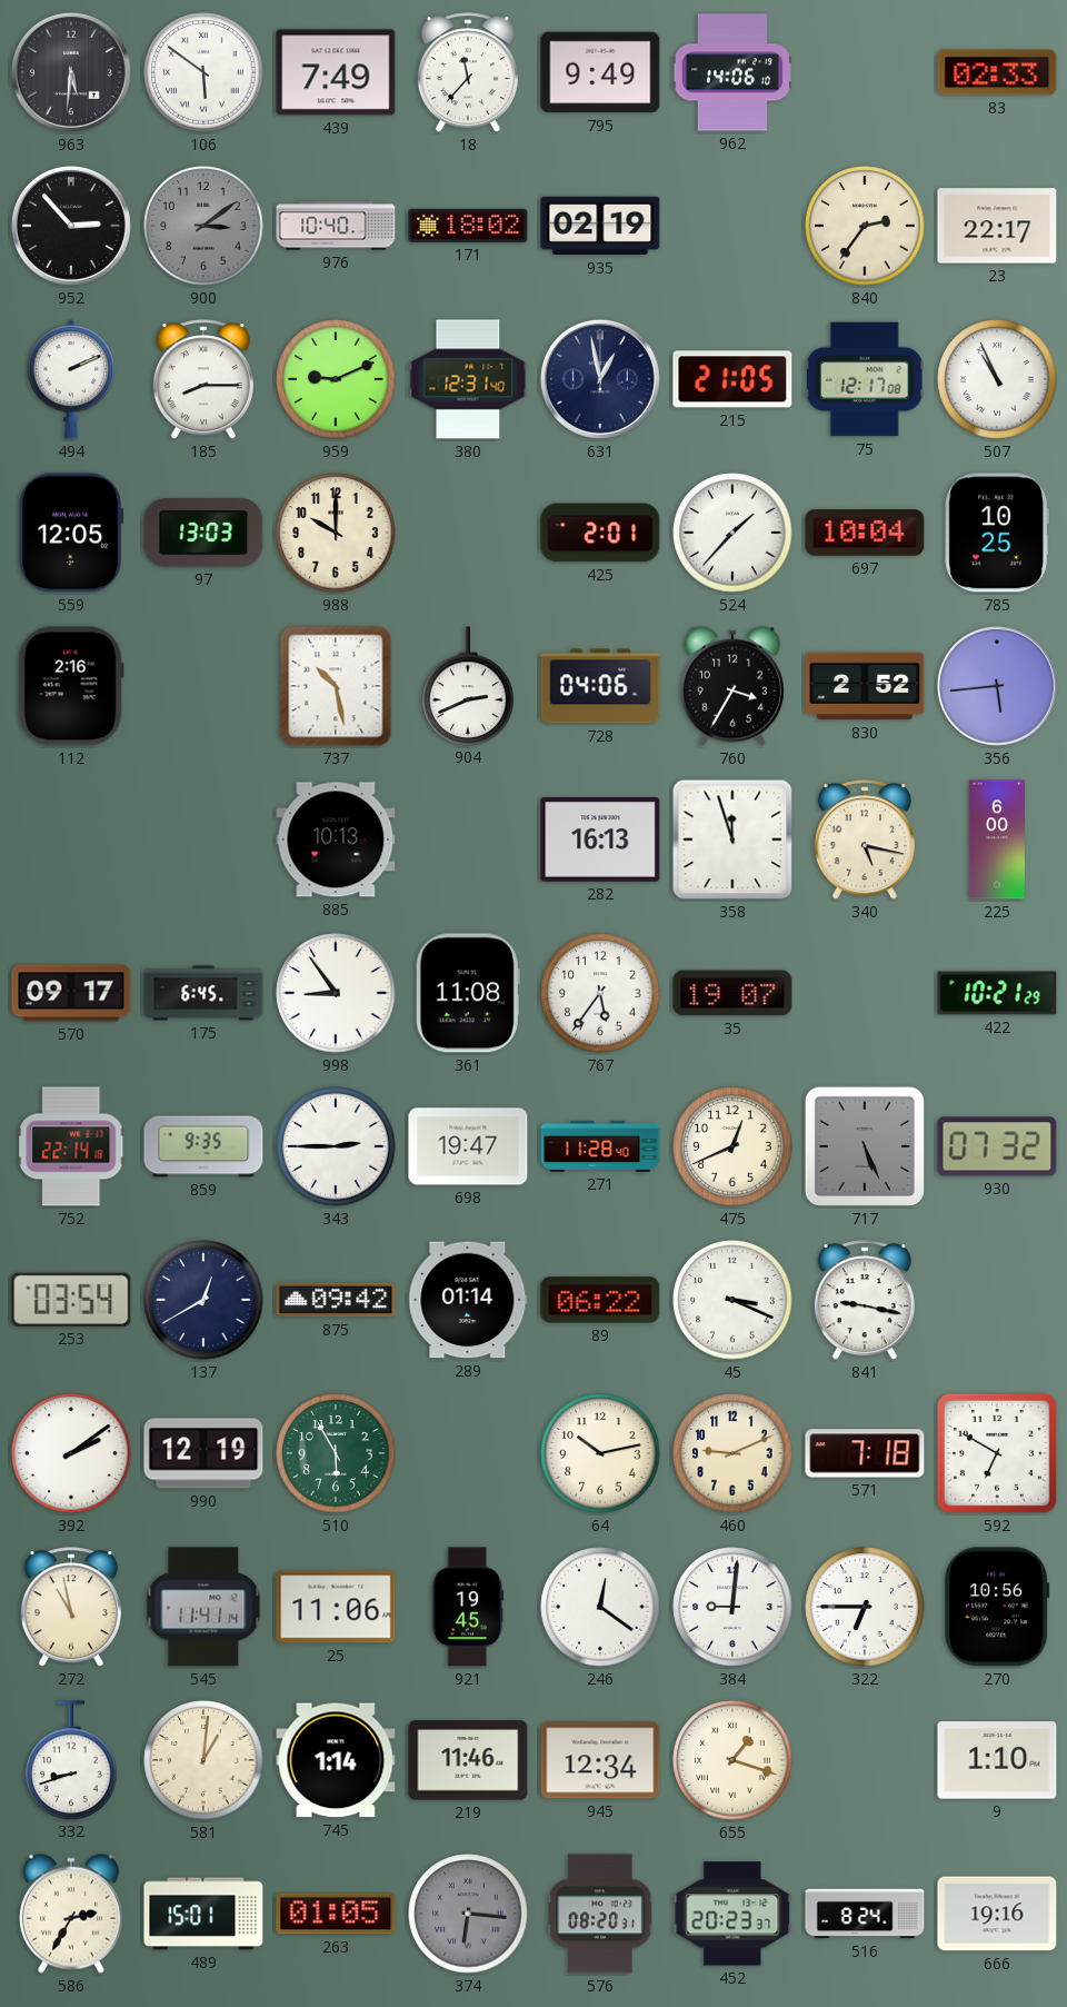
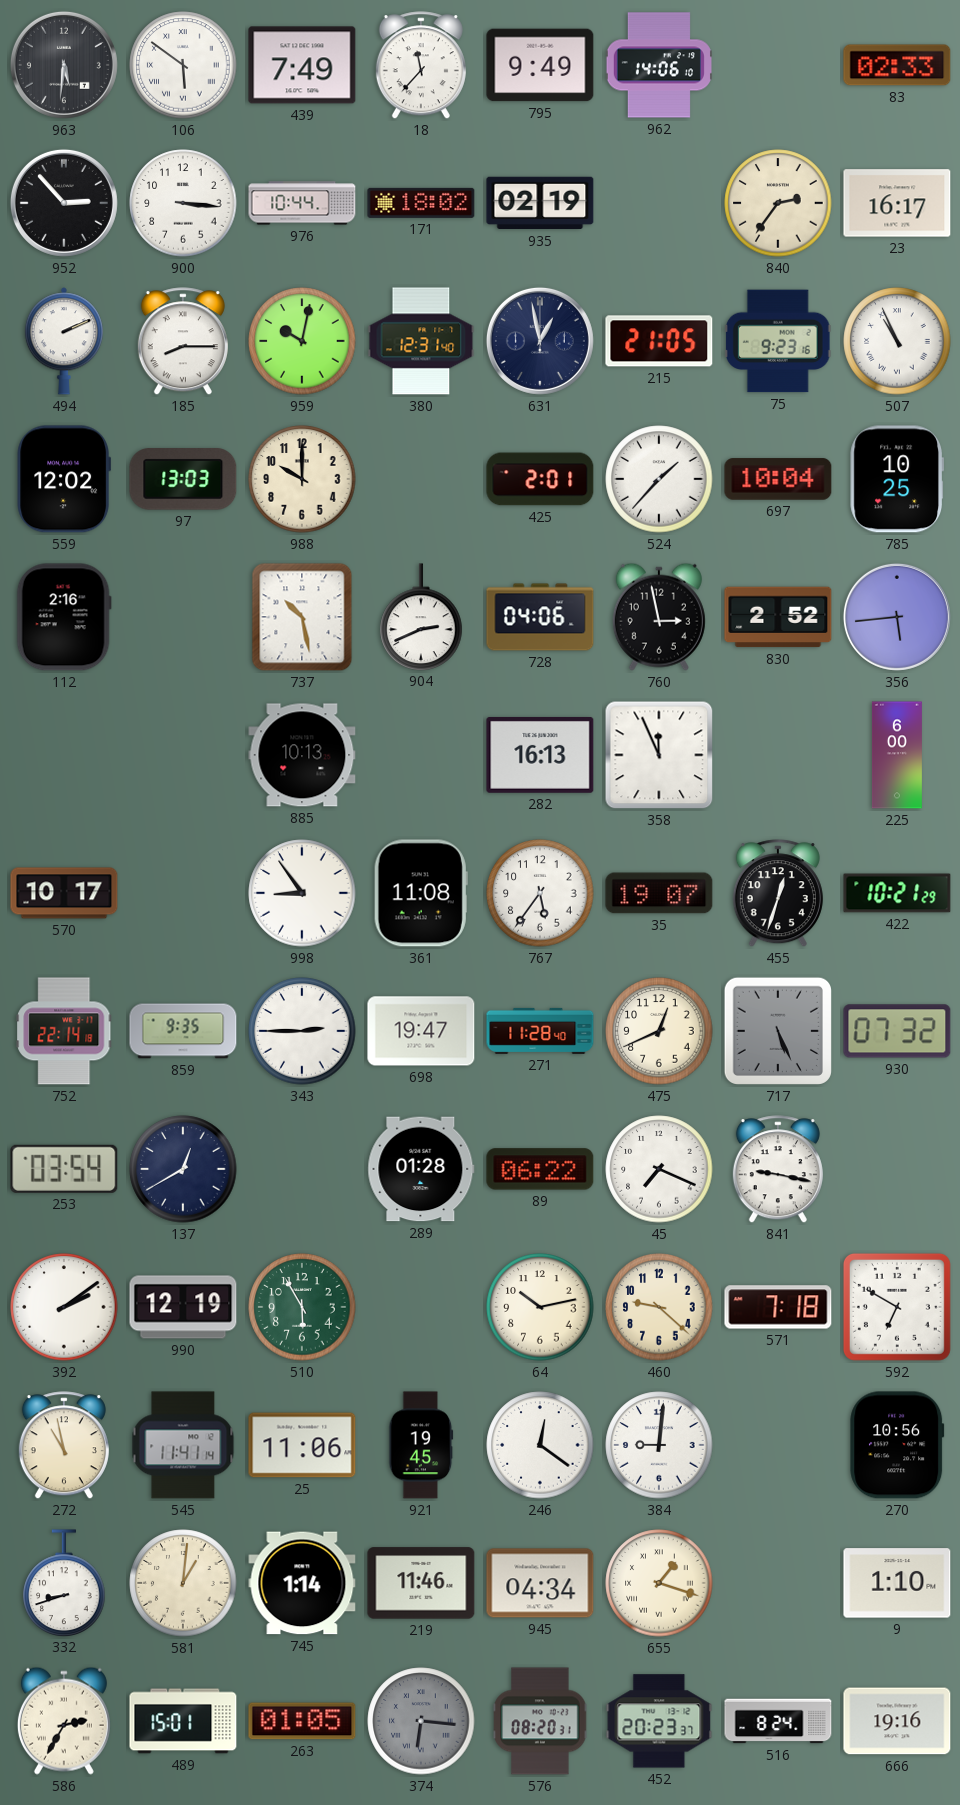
900: 3:09 -> 3:16 (183, 203)
900 dial: grey -> white (183, 203)
976: 10:40 -> 10:44 (302, 203)
23: 22:17 -> 16:17 (897, 203)
959: 9:11 -> 10:02 (302, 341)
75: 12:17 -> 9:23 (778, 341)
559: 12:05 -> 12:02 (63, 479)
760: 3:35 -> 2:58 (659, 617)
358: 11:57 -> 11:56 (659, 755)
340: 5:17 -> none (865, 841)
570: 09:17 -> 10:17 (64, 893)
175: 6:45 -> none (203, 993)
455: none -> 12:33 (778, 894)
875: 09:42 -> none (336, 1300)
289: 01:14 -> 01:28 (421, 1169)
45: 3:19 -> 7:19 (659, 1169)
460: 9:11 -> 9:22 (659, 1307)
322: 6:45 -> none (865, 1607)
945: 12:34 -> 04:34 (540, 1583)
